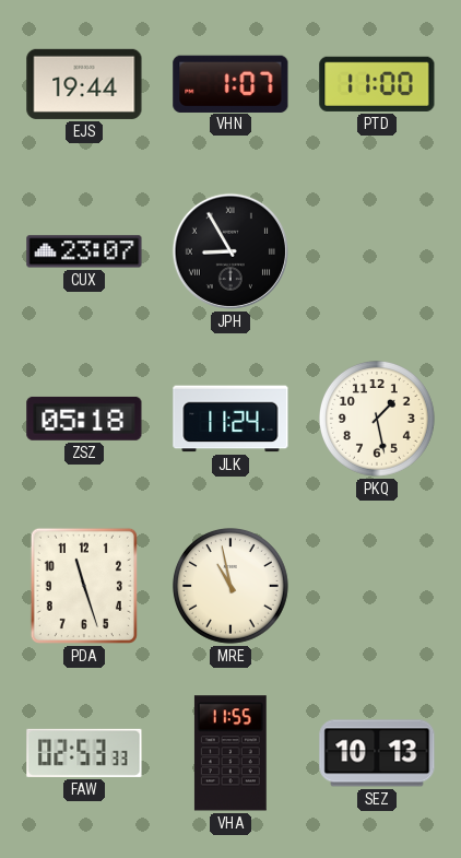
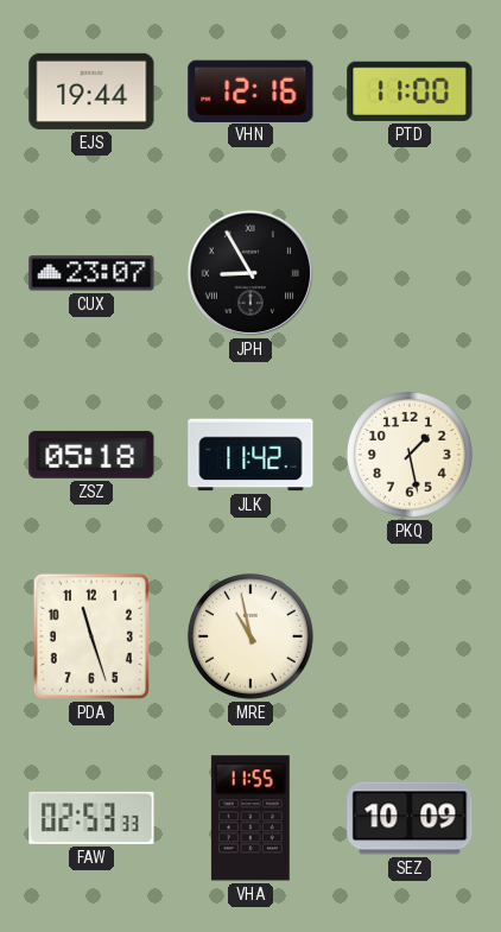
VHN: 1:07 -> 12:16 (251, 90)
JLK: 11:24 -> 11:42 (251, 455)
SEZ: 10:13 -> 10:09 (410, 818)
